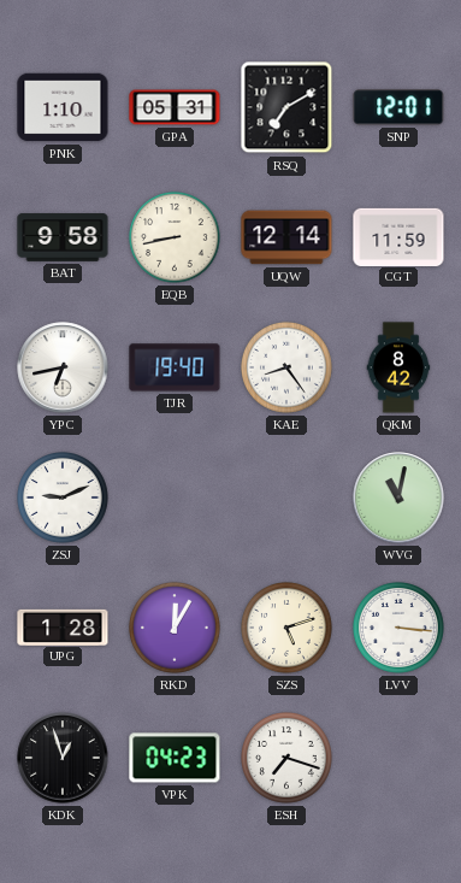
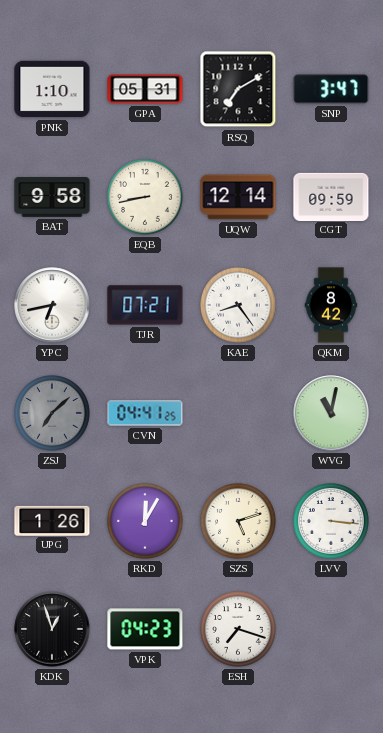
SNP: 12:01 -> 3:47 (331, 89)
CGT: 11:59 -> 09:59 (331, 196)
TJR: 19:40 -> 07:21 (145, 305)
ZSJ: 9:11 -> 7:08 (53, 414)
ZSJ dial: white -> grey (53, 414)
CVN: none -> 04:41 (145, 413)
UPG: 1:28 -> 1:26 (52, 520)
